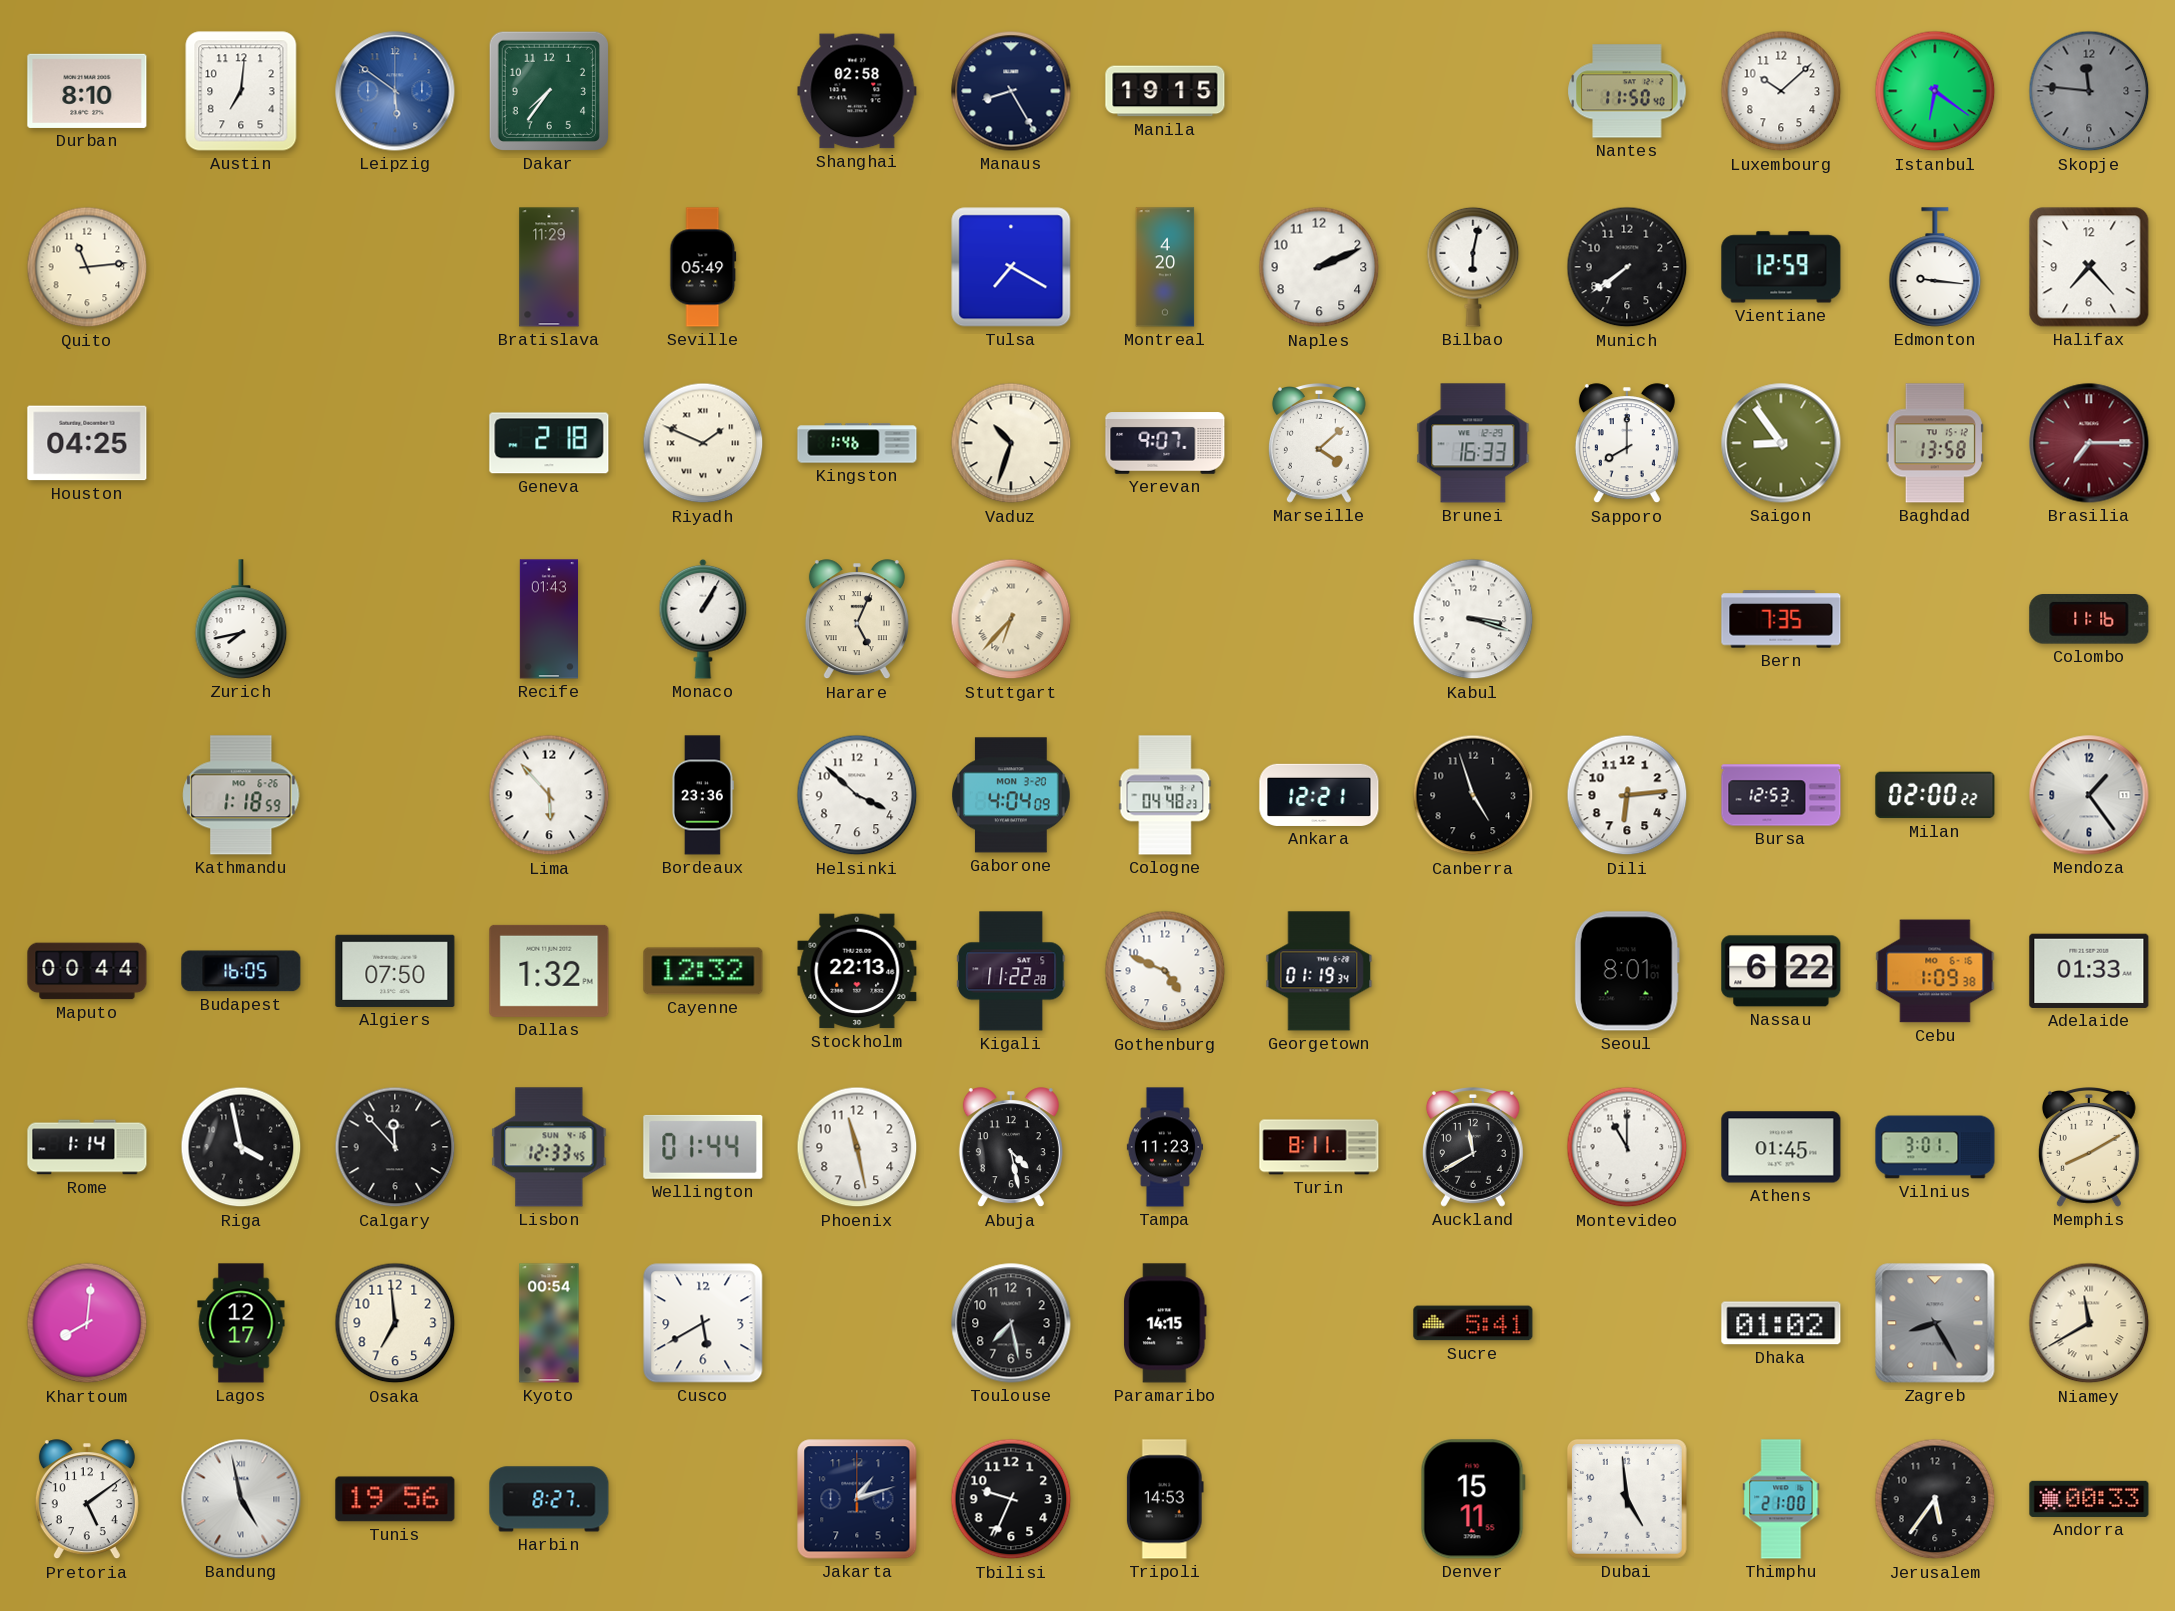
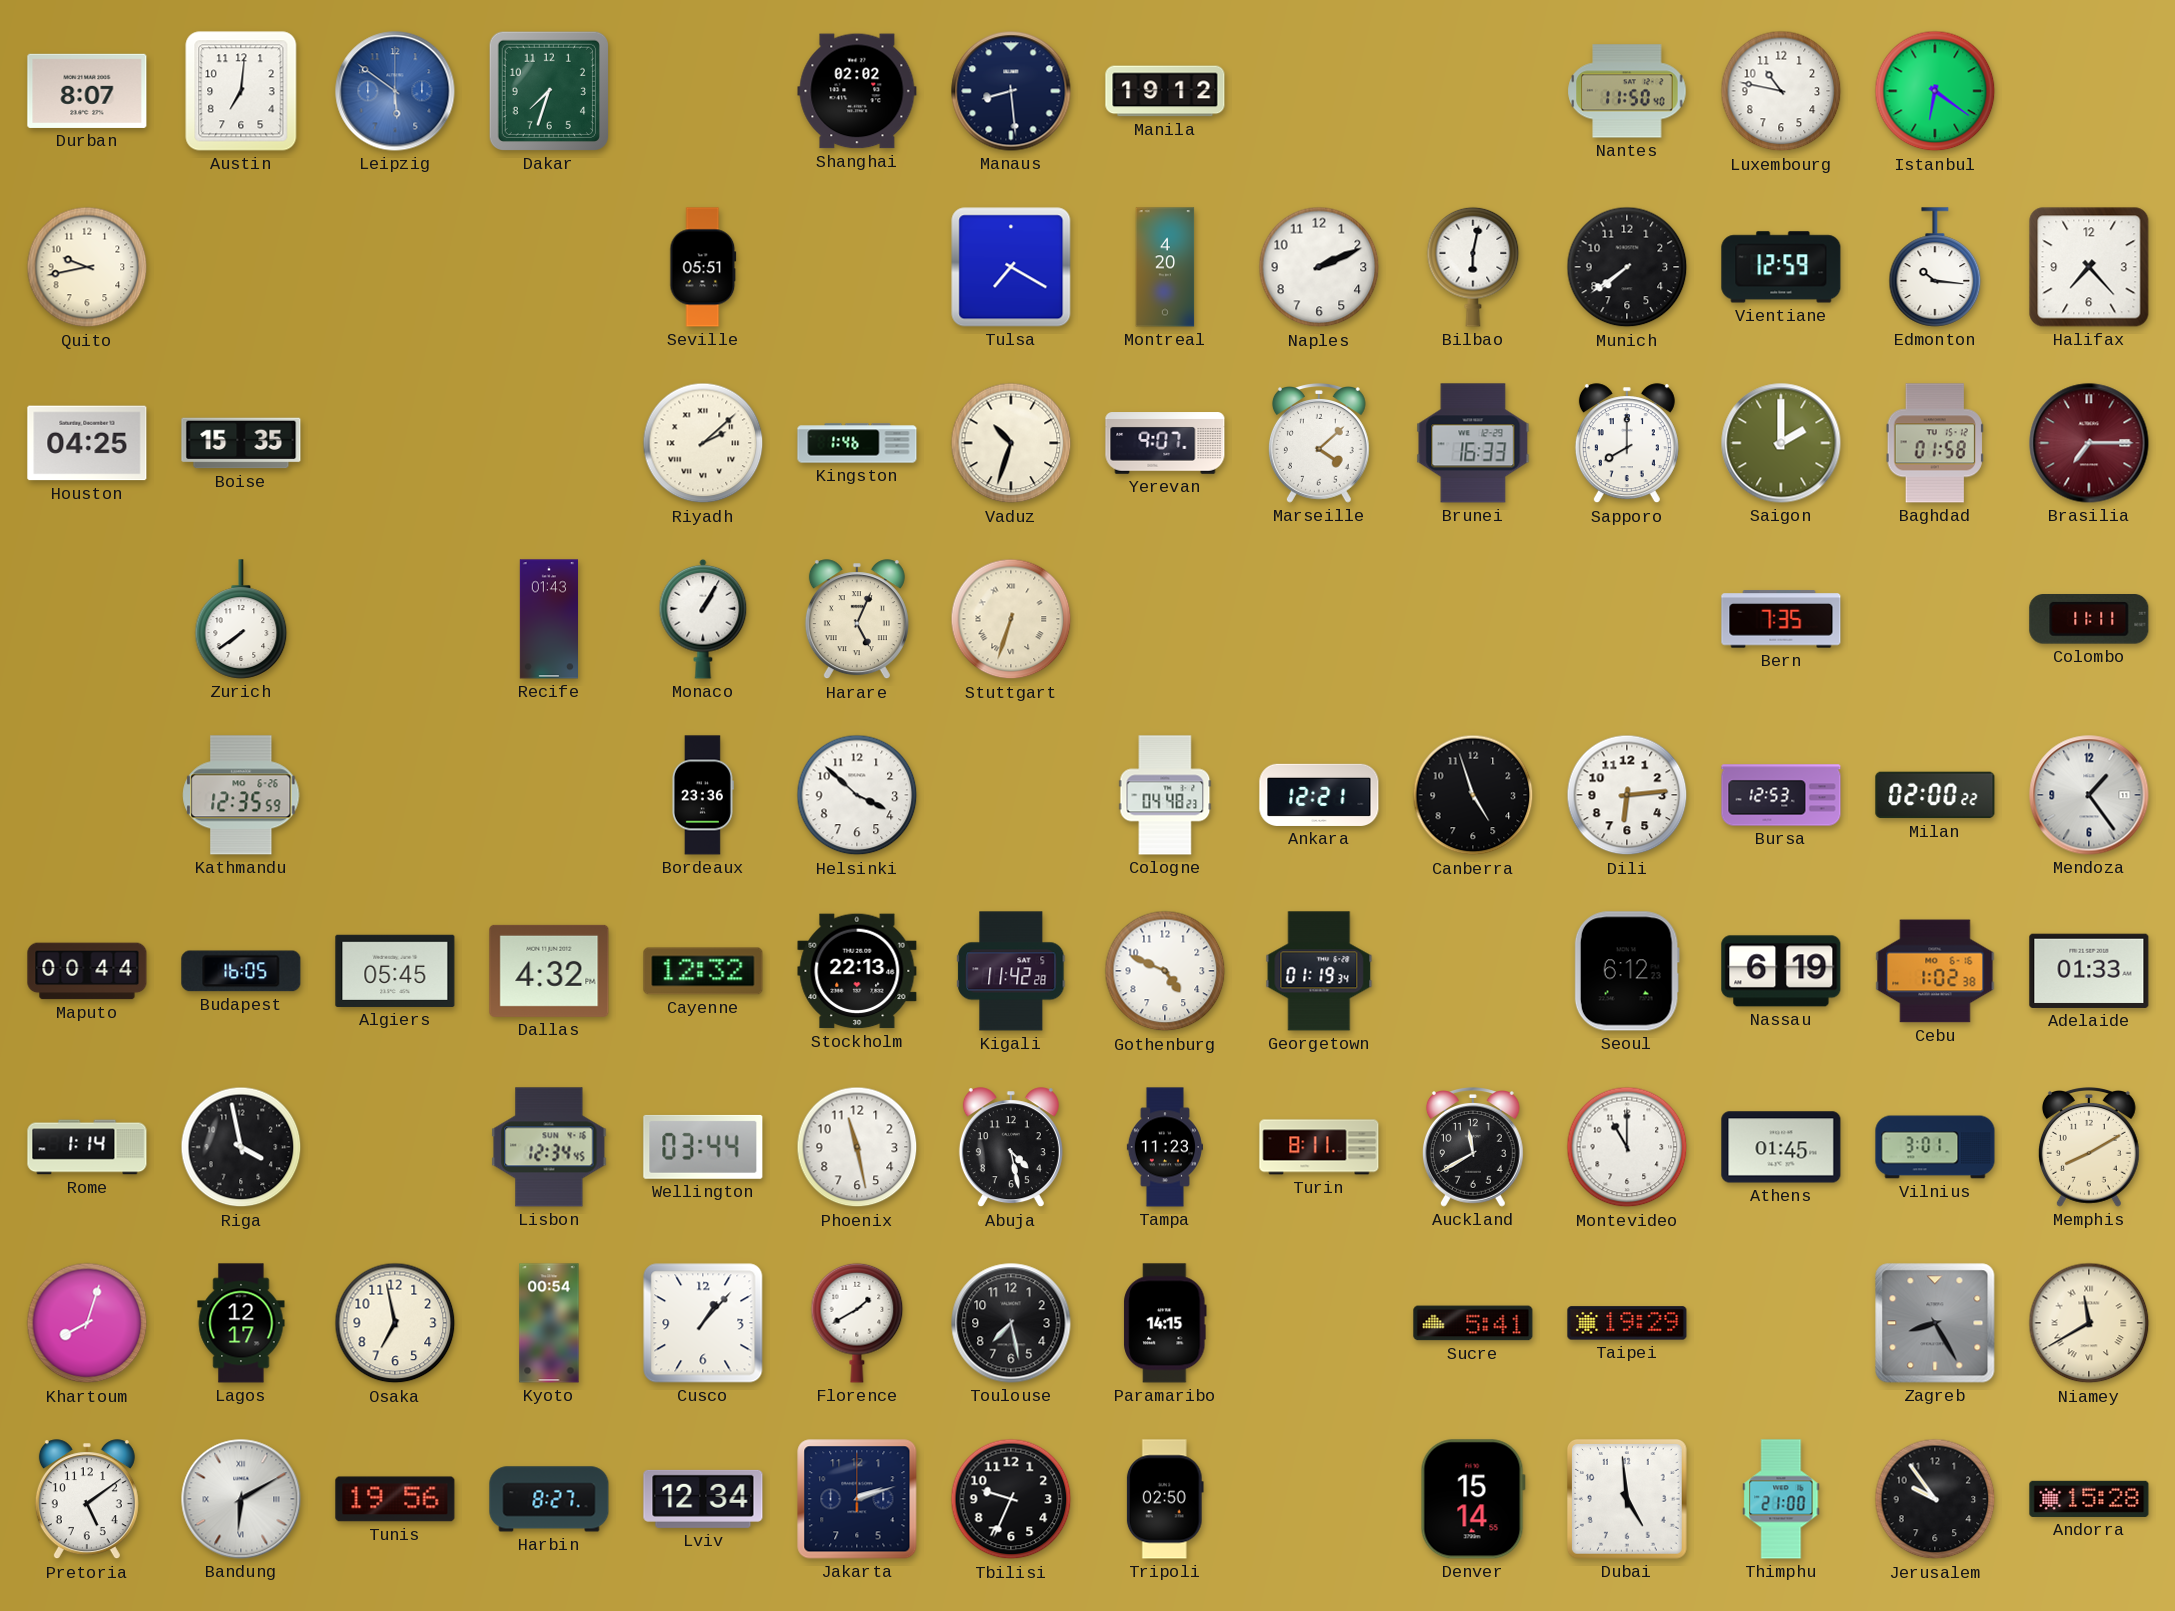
Durban: 8:10 -> 8:07 (87, 91)
Dakar: 7:36 -> 7:33 (549, 91)
Shanghai: 02:58 -> 02:02 (857, 91)
Manaus: 8:25 -> 8:29 (1011, 91)
Manila: 19:15 -> 19:12 (1165, 91)
Luxembourg: 10:08 -> 10:47 (1781, 91)
Skopje: 11:46 -> none (2089, 91)
Quito: 11:14 -> 9:43 (87, 267)
Bratislava: 11:29 -> none (549, 267)
Seville: 05:49 -> 05:51 (703, 267)
Edmonton: 9:16 -> 10:16 (1935, 267)
Boise: none -> 15:35 (241, 443)
Geneva: 2:18 -> none (549, 443)
Riyadh: 1:49 -> 2:08 (703, 443)
Saigon: 8:54 -> 2:00 (1781, 443)
Baghdad: 13:58 -> 01:58 (1935, 443)
Zurich: 7:43 -> 7:39 (241, 619)
Stuttgart: 6:37 -> 6:33 (1011, 619)
Kabul: 3:18 -> none (1473, 619)
Colombo: 11:16 -> 11:11 (2089, 620)
Kathmandu: 1:18 -> 12:35 (241, 795)
Lima: 5:53 -> none (549, 795)
Gaborone: 4:04 -> none (1012, 795)
Algiers: 07:50 -> 05:45 (395, 971)
Dallas: 1:32 -> 4:32 (549, 971)
Kigali: 11:22 -> 11:42 (1011, 971)
Seoul: 8:01 -> 6:12 (1627, 971)
Nassau: 6:22 -> 6:19 (1781, 971)
Cebu: 1:09 -> 1:02 (1935, 971)
Calgary: 11:53 -> none (395, 1147)
Lisbon: 12:33 -> 12:34 (549, 1147)
Wellington: 01:44 -> 03:44 (703, 1147)
Khartoum: 8:01 -> 8:03 (87, 1323)
Osaka: 6:59 -> 6:58 (395, 1323)
Cusco: 5:40 -> 1:07 (703, 1323)
Florence: none -> 1:40 (857, 1323)
Taipei: none -> 19:29 (1627, 1323)
Dhaka: 01:02 -> none (1781, 1323)
Bandung: 4:58 -> 6:10 (241, 1499)
Lviv: none -> 12:34 (703, 1499)
Jakarta: 1:12 -> 2:12 (857, 1499)
Tripoli: 14:53 -> 02:50 (1165, 1499)
Denver: 15:11 -> 15:14 (1473, 1499)
Jerusalem: 5:36 -> 9:54 (1935, 1499)
Andorra: 00:33 -> 15:28 (2089, 1499)
